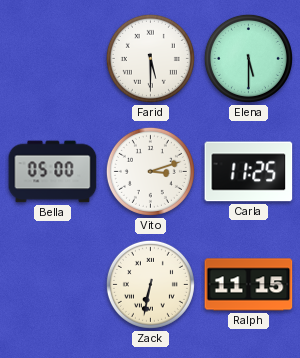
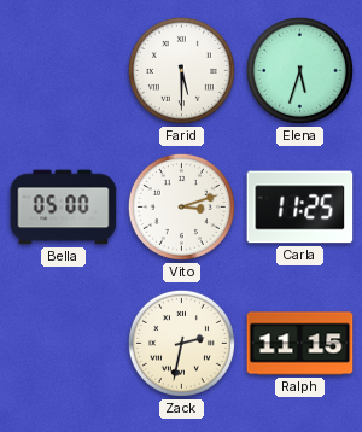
Elena: 5:30 -> 5:33 (299, 70)
Zack: 6:32 -> 2:32 (181, 343)
